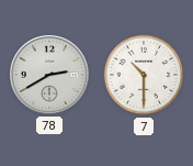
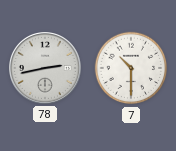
78: 2:40 -> 2:43 (46, 69)
